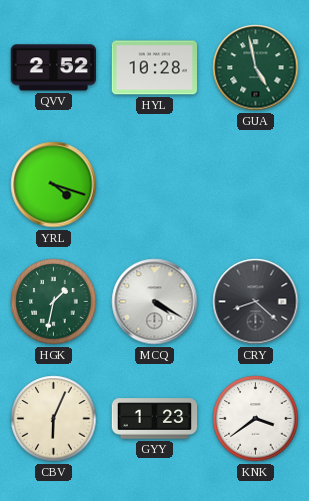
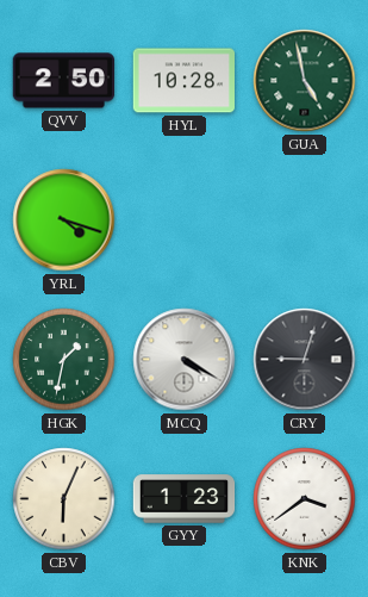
QVV: 2:52 -> 2:50 (63, 81)
CRY: 8:22 -> 9:03 (305, 360)
